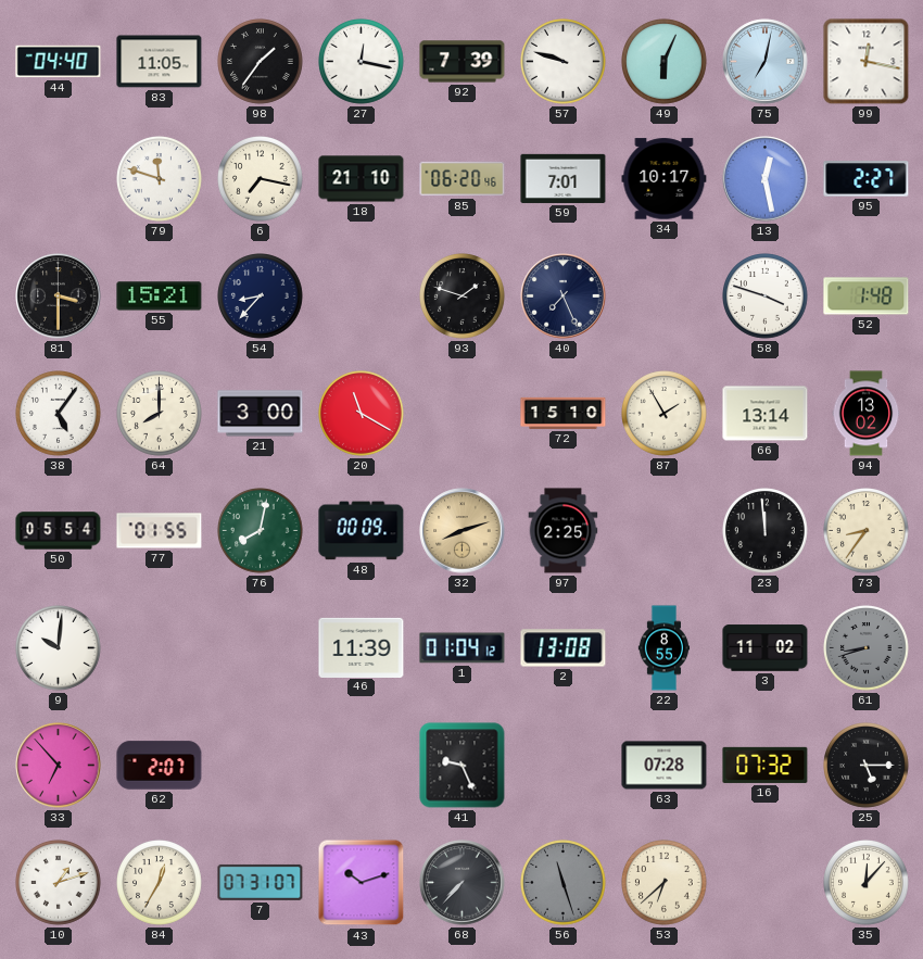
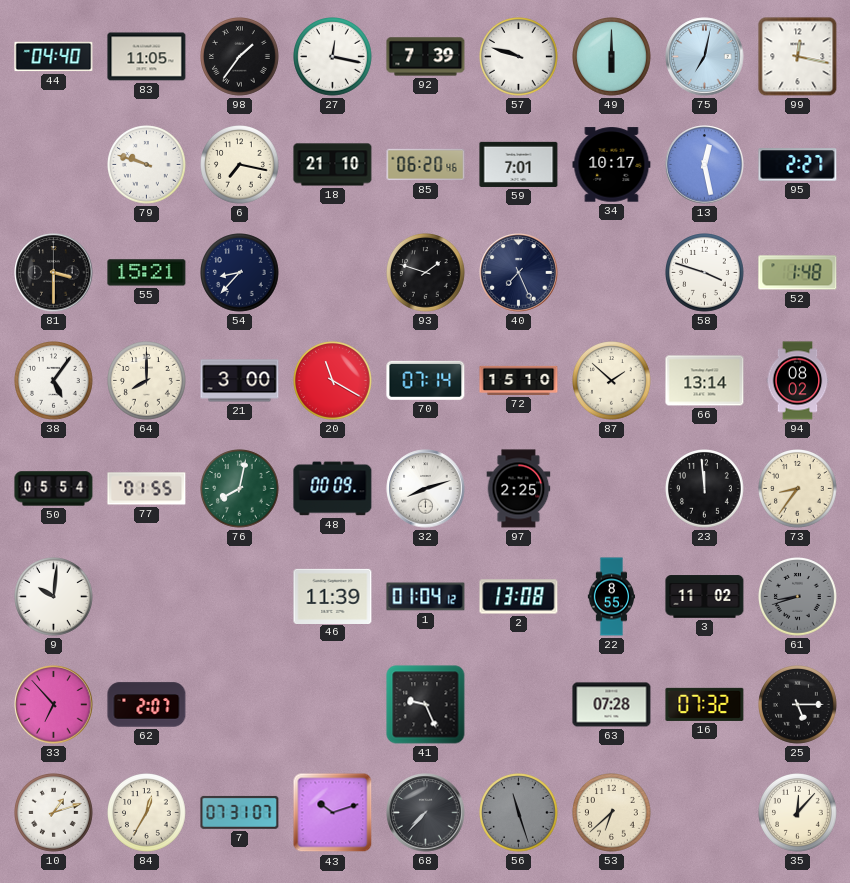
49: 6:04 -> 6:00 (612, 57)
79: 11:48 -> 9:48 (147, 165)
70: none -> 07:14 (426, 380)
87: 1:55 -> 1:52 (612, 381)
94: 13:02 -> 08:02 (798, 381)
32 dial: champagne -> white (426, 489)
